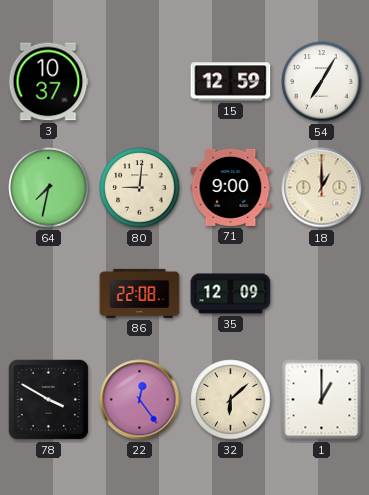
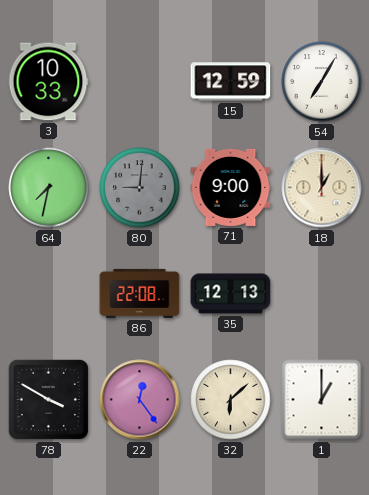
3: 10:37 -> 10:33 (48, 82)
80 dial: cream -> grey (140, 188)
35: 12:09 -> 12:13 (231, 294)
